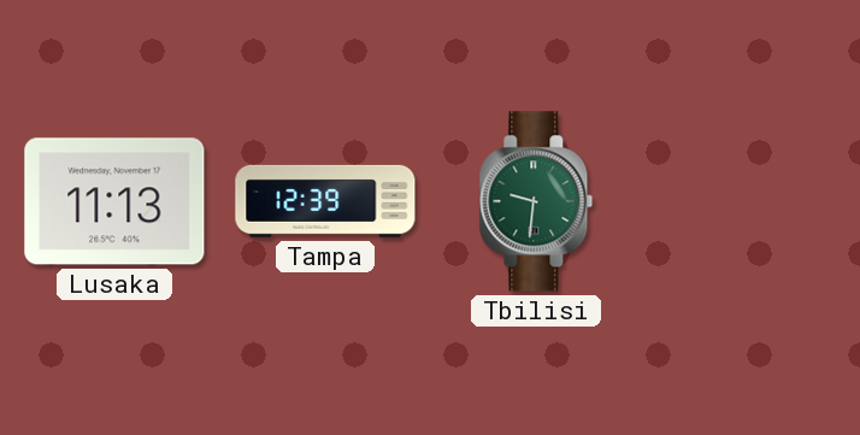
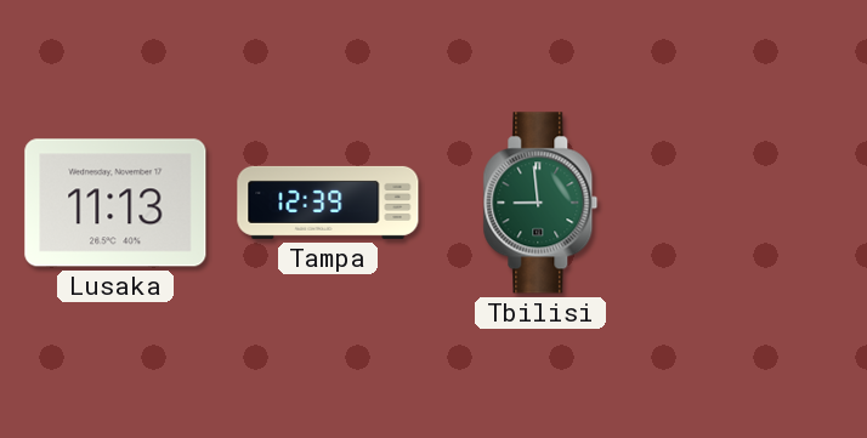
Tbilisi: 9:31 -> 8:59 (540, 203)
